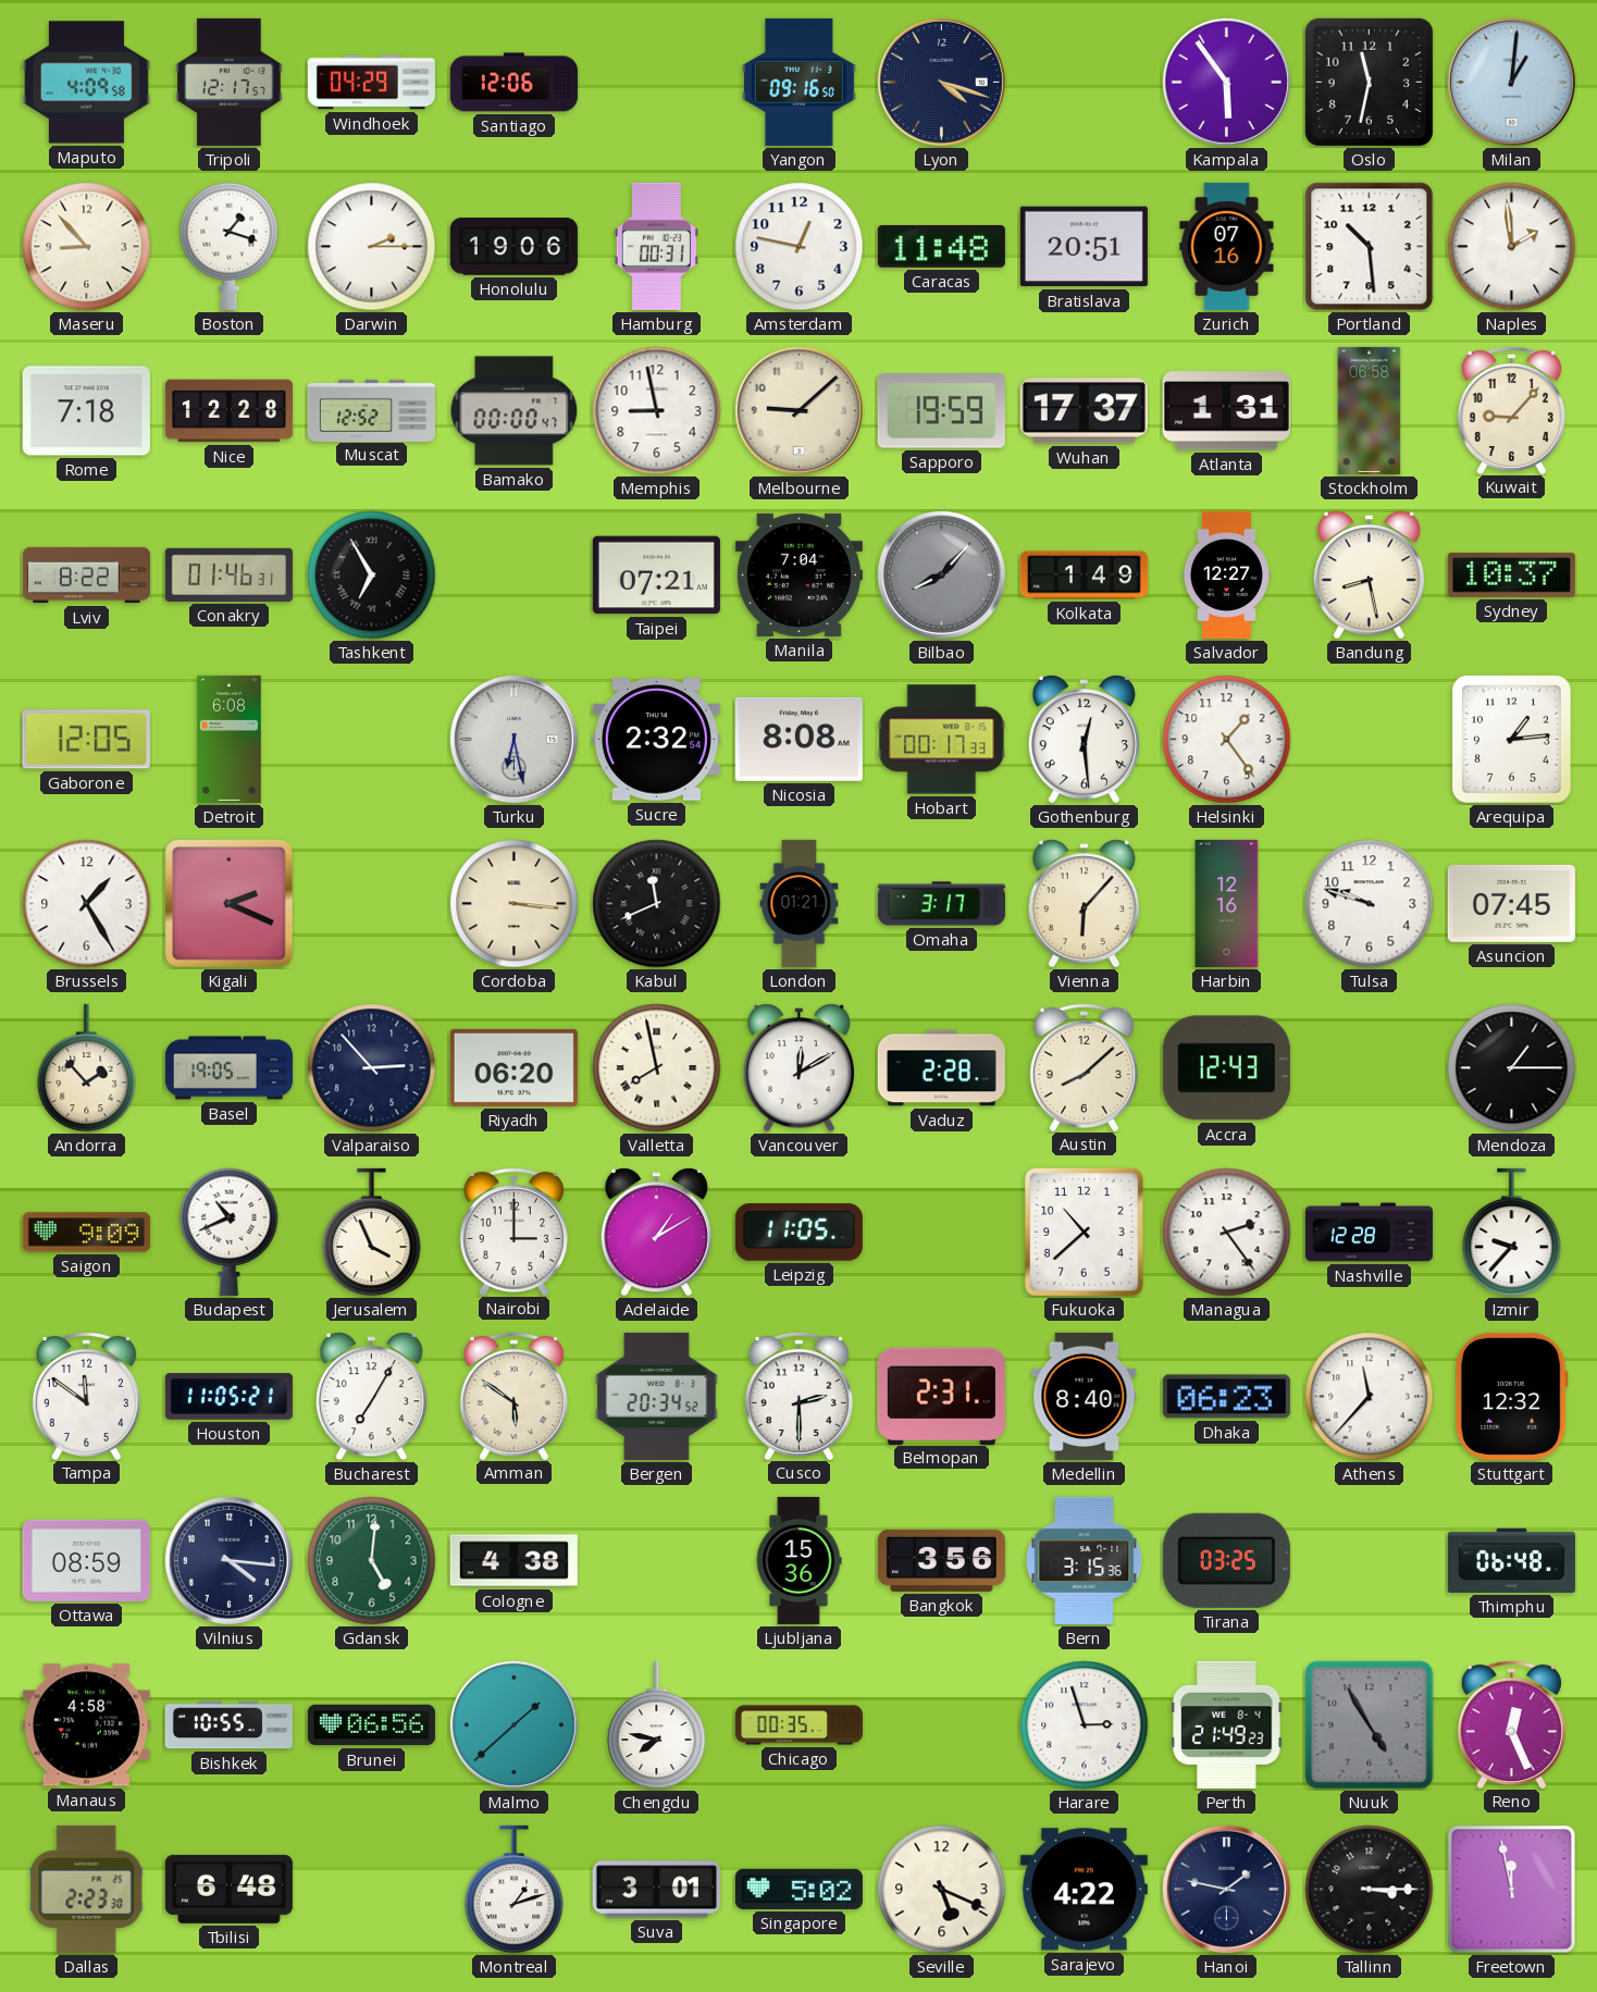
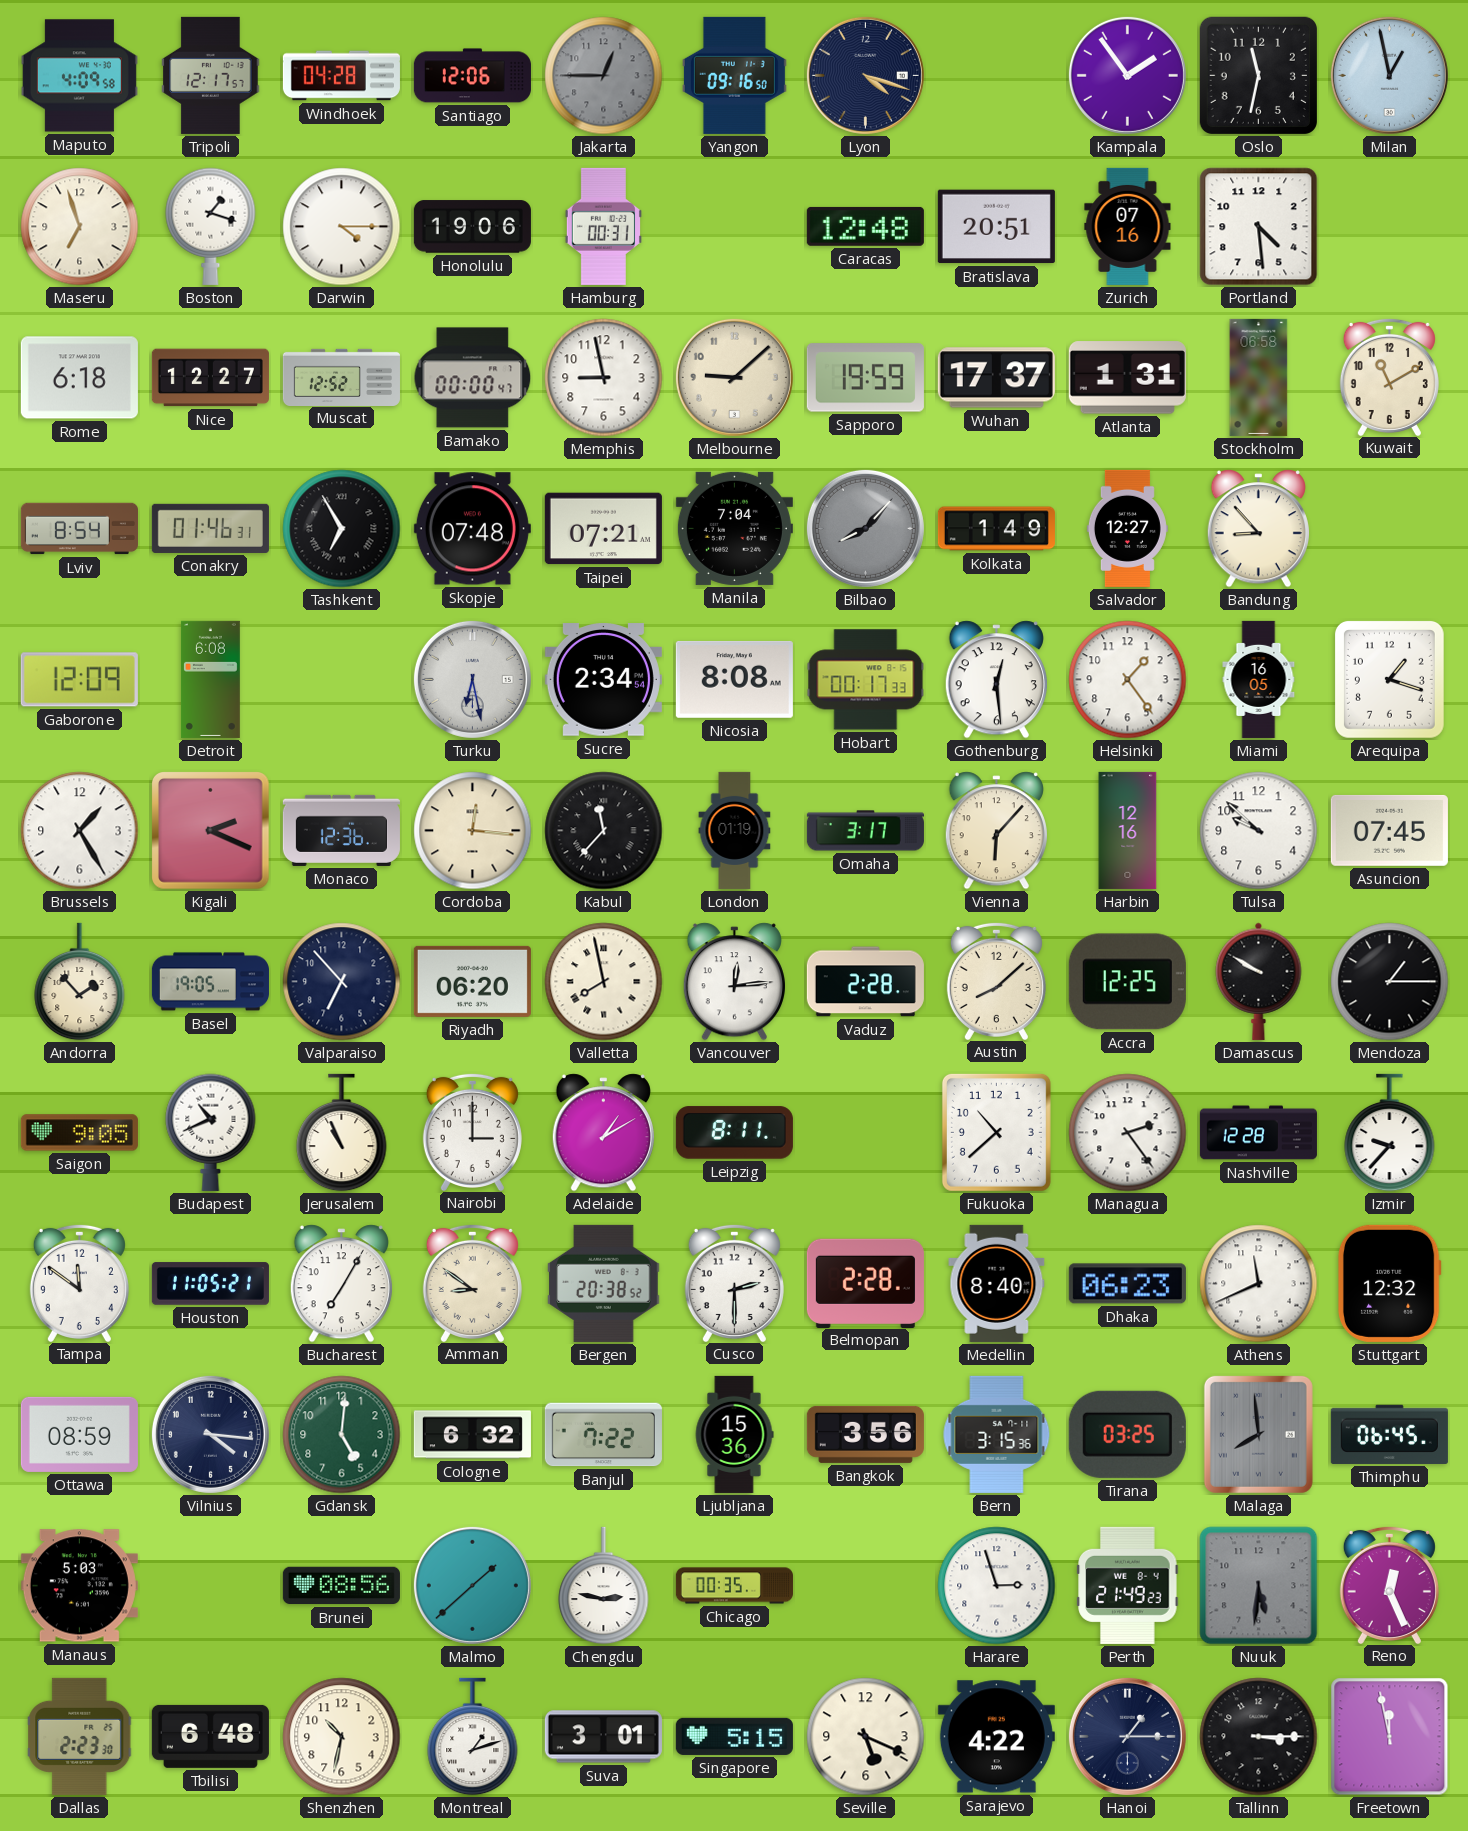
Windhoek: 04:29 -> 04:28 (341, 76)
Jakarta: none -> 12:45 (604, 76)
Kampala: 5:54 -> 1:54 (1127, 75)
Milan: 1:01 -> 12:58 (1389, 75)
Maseru: 8:53 -> 6:57 (80, 227)
Darwin: 2:15 -> 4:15 (342, 227)
Amsterdam: 12:47 -> none (800, 247)
Caracas: 11:48 -> 12:48 (865, 226)
Portland: 10:29 -> 4:29 (1259, 227)
Naples: 1:59 -> none (1512, 247)
Rome: 7:18 -> 6:18 (79, 378)
Nice: 12:28 -> 12:27 (210, 378)
Kuwait: 9:07 -> 11:10 (1389, 376)
Lviv: 8:22 -> 8:54 (79, 529)
Skopje: none -> 07:48 (472, 529)
Bandung: 8:28 -> 8:53 (1258, 529)
Sydney: 10:37 -> none (1511, 574)
Gaborone: 12:05 -> 12:09 (79, 680)
Sucre: 2:32 -> 2:34 (603, 680)
Miami: none -> 16:05 (1259, 679)
Arequipa: 1:14 -> 1:18 (1389, 679)
Monaco: none -> 12:36 (341, 830)
Cordoba: 3:16 -> 12:16 (473, 831)
Kabul: 11:41 -> 11:37 (604, 831)
London: 01:21 -> 01:19 (735, 830)
Tulsa: 9:48 -> 9:52 (1259, 831)
Valparaiso: 2:53 -> 6:53 (342, 982)
Vancouver: 12:10 -> 12:14 (734, 982)
Accra: 12:43 -> 12:25 (1127, 982)
Damascus: none -> 9:50 (1259, 981)
Saigon: 9:09 -> 9:05 (79, 1133)
Jerusalem: 3:56 -> 10:56 (342, 1133)
Leipzig: 11:05 -> 8:11 (734, 1133)
Amman: 5:51 -> 8:51 (472, 1282)
Bergen: 20:34 -> 20:38 (604, 1283)
Belmopan: 2:31 -> 2:28 (865, 1283)
Athens: 11:37 -> 11:41 (1259, 1284)
Cologne: 4:38 -> 6:32 (472, 1435)
Banjul: none -> 7:22 (603, 1435)
Malaga: none -> 7:59 (1258, 1434)
Thimphu: 06:48 -> 06:45 (1389, 1434)
Manaus: 4:58 -> 5:03 (79, 1586)
Bishkek: 10:55 -> none (228, 1725)
Brunei: 06:56 -> 08:56 (341, 1586)
Chengdu: 7:47 -> 2:47 (604, 1586)
Nuuk: 4:55 -> 5:31 (1259, 1586)
Shenzhen: none -> 10:32 (342, 1737)
Singapore: 5:02 -> 5:15 (734, 1736)
Hanoi: 1:47 -> 1:15 (1127, 1736)
